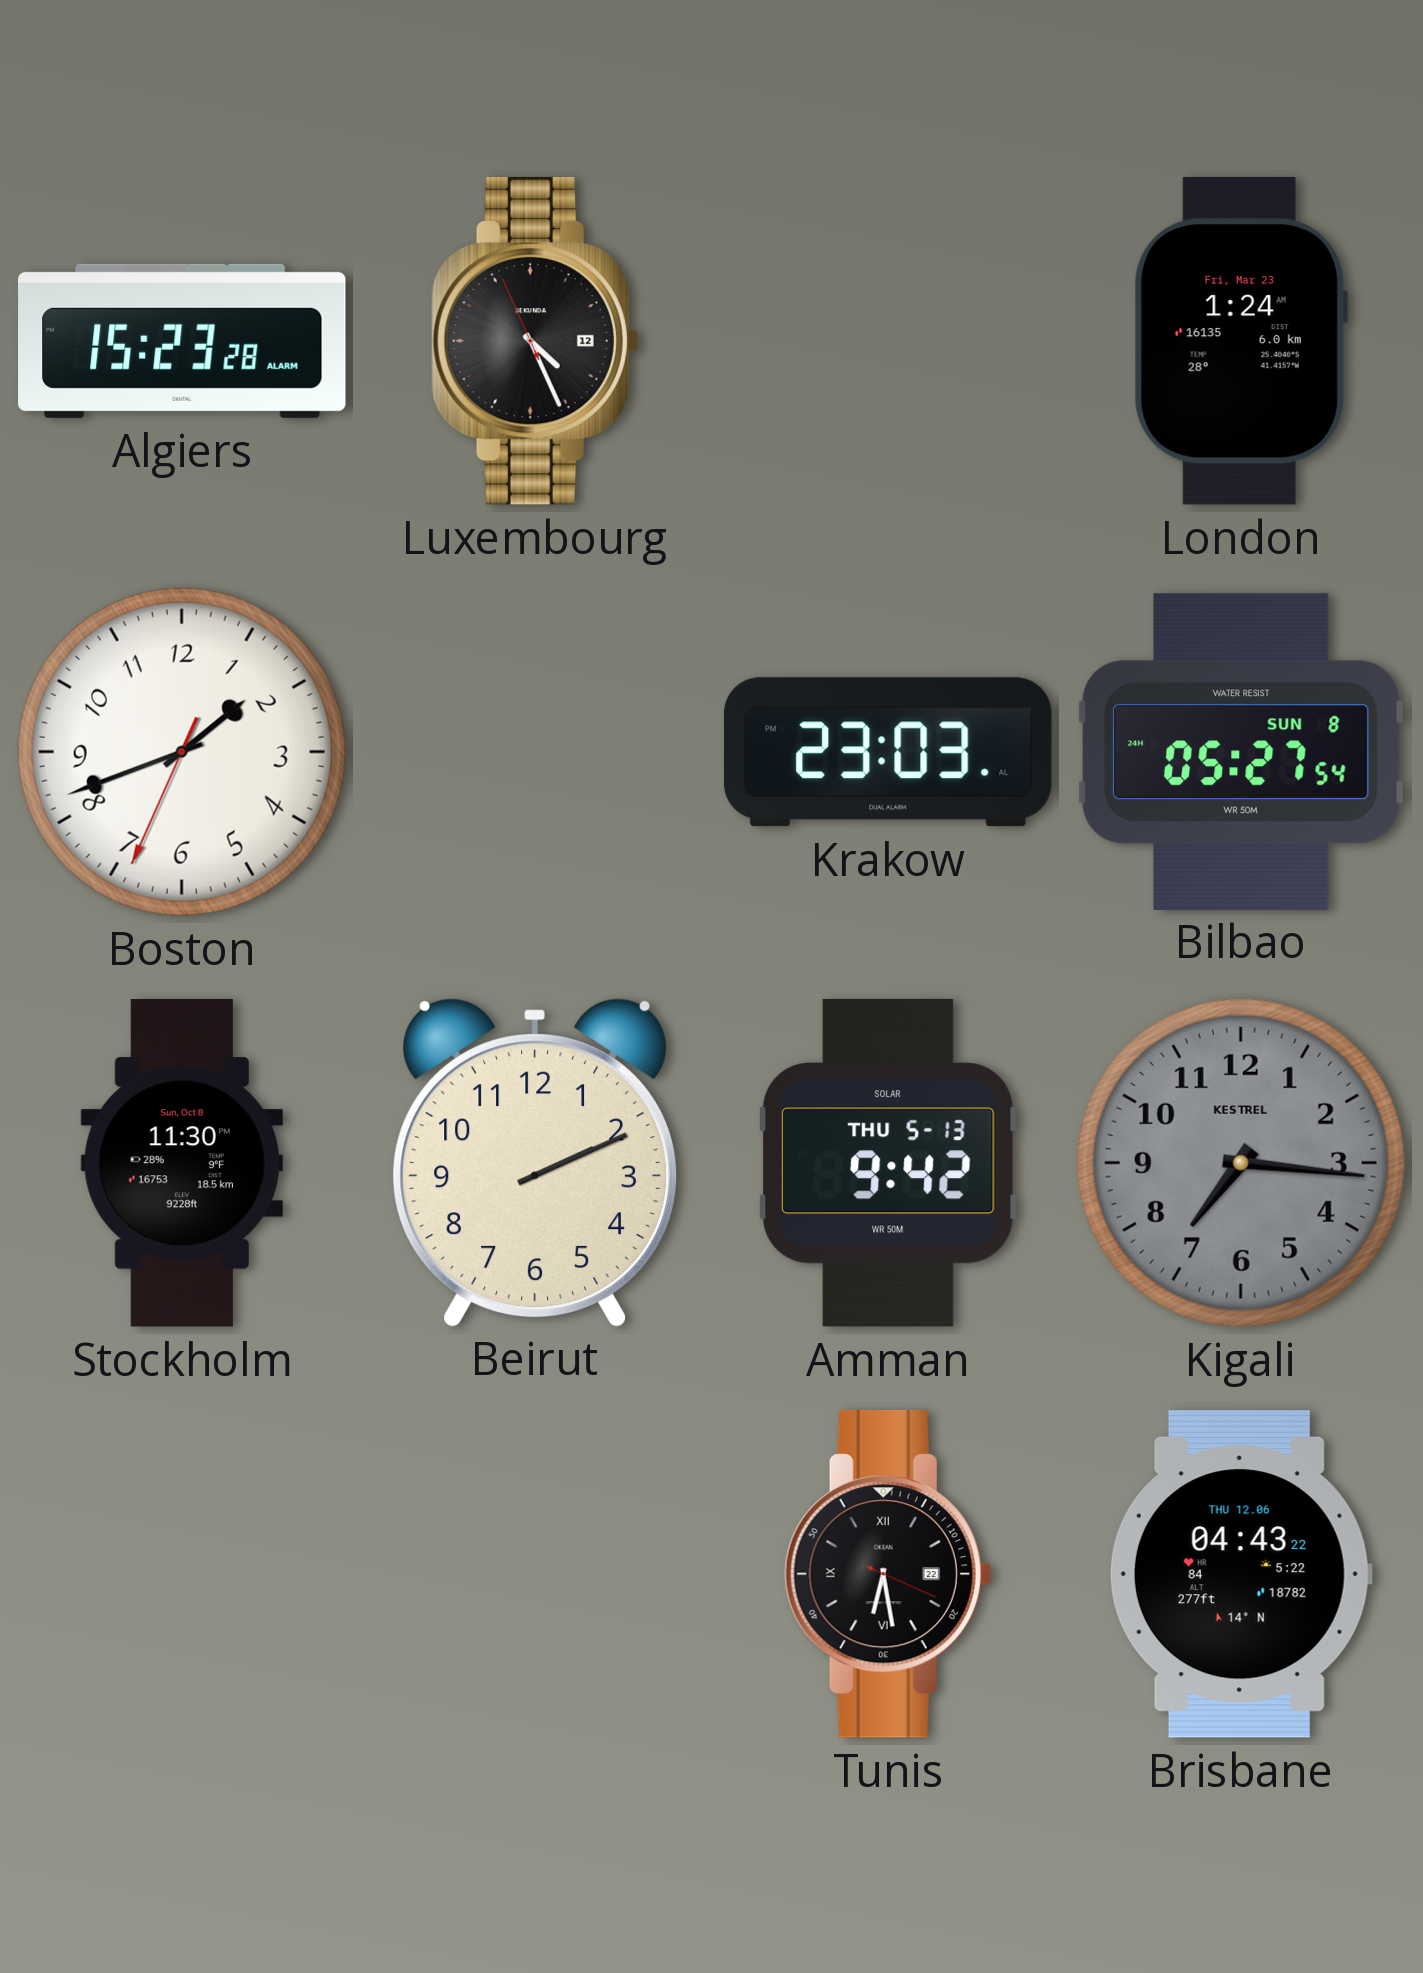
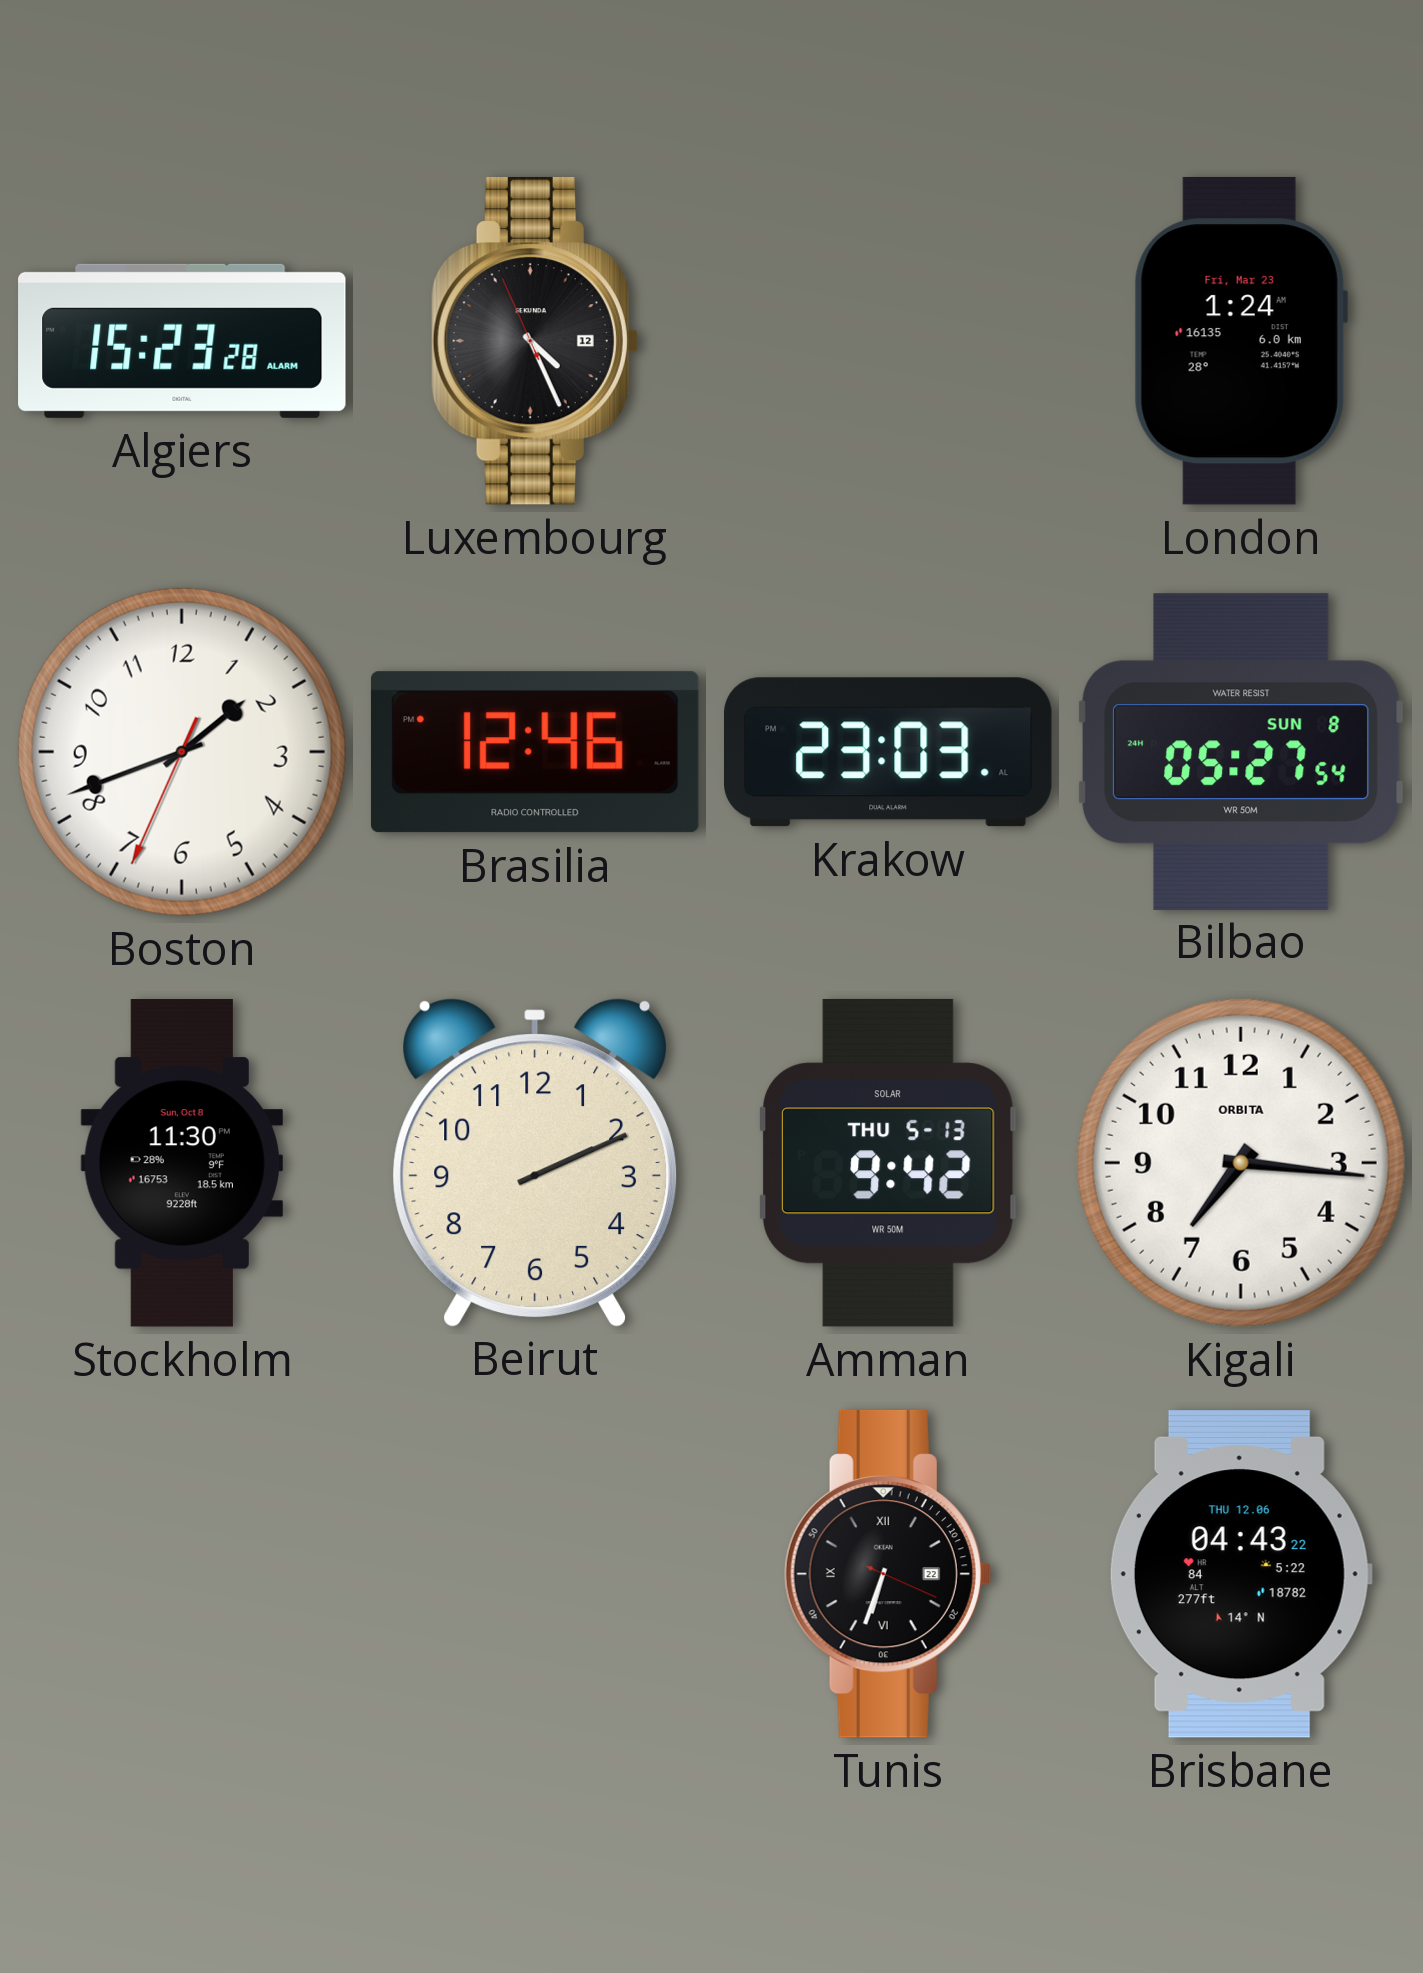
Brasilia: none -> 12:46 (535, 752)
Kigali dial: grey -> white (1241, 1163)
Kigali brand: KESTREL -> ORBITA (1241, 1163)
Tunis: 6:28 -> 6:33 (888, 1574)
